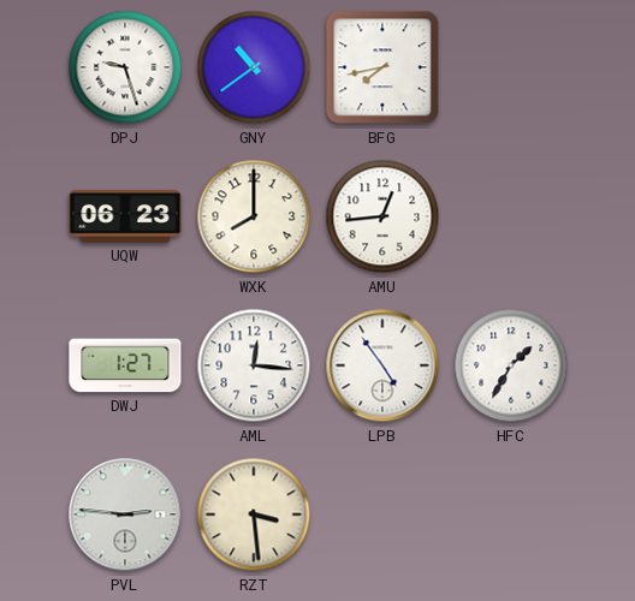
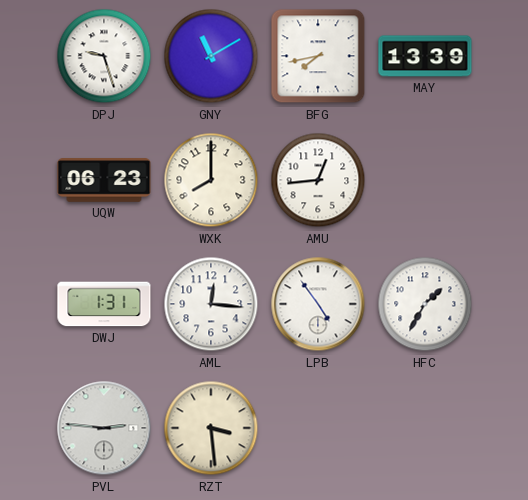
GNY: 10:39 -> 11:10 (211, 56)
MAY: none -> 13:39 (425, 56)
DWJ: 1:27 -> 1:31 (104, 304)
